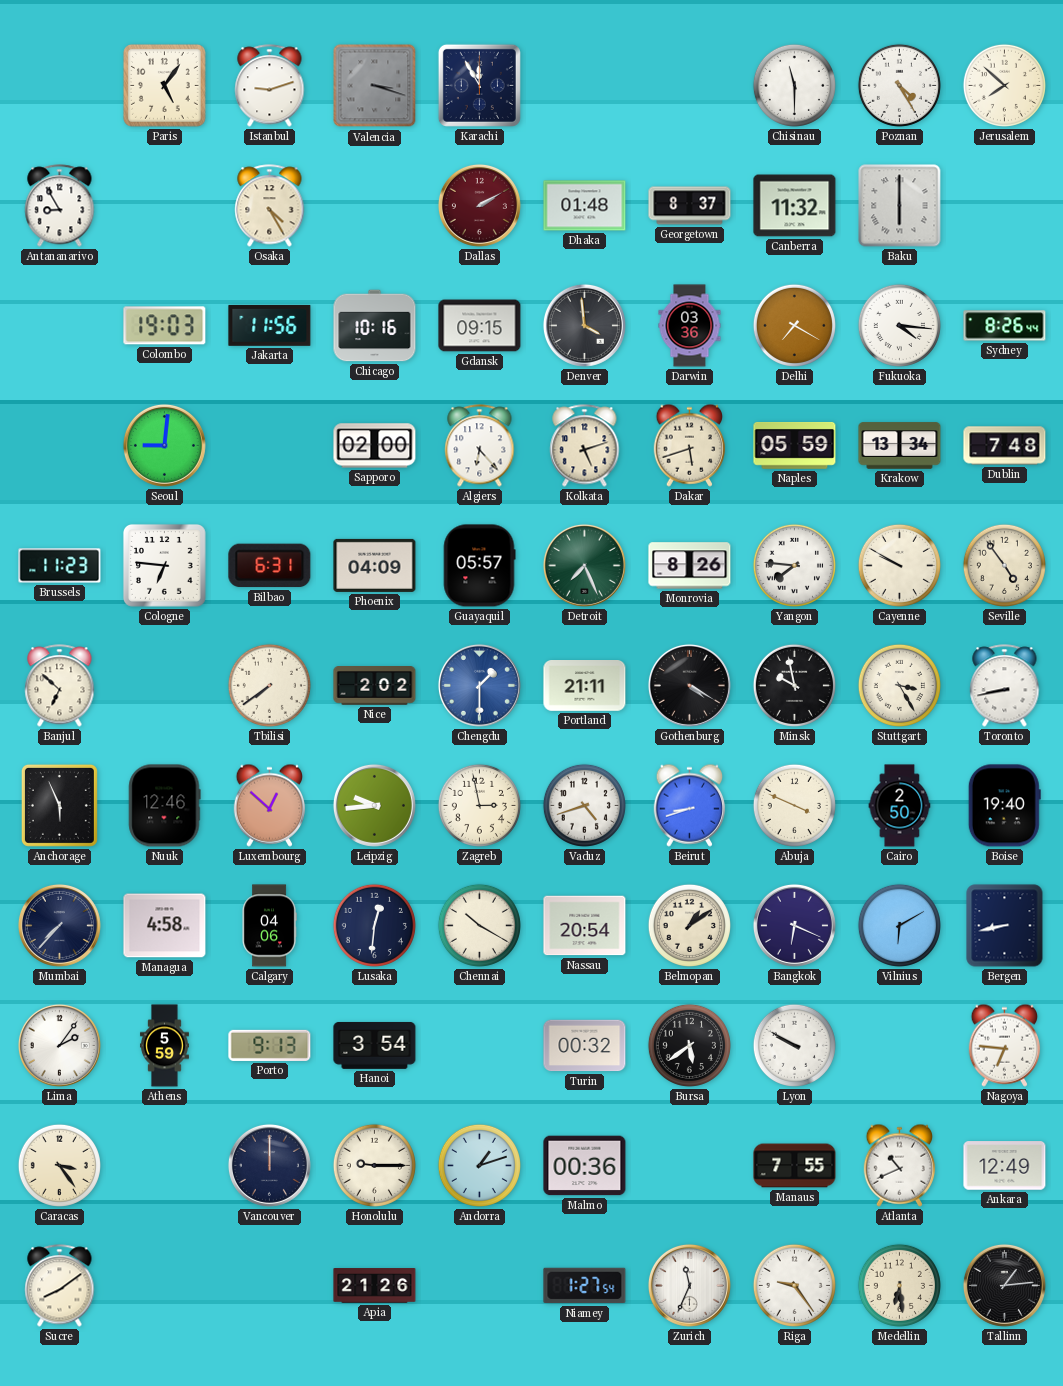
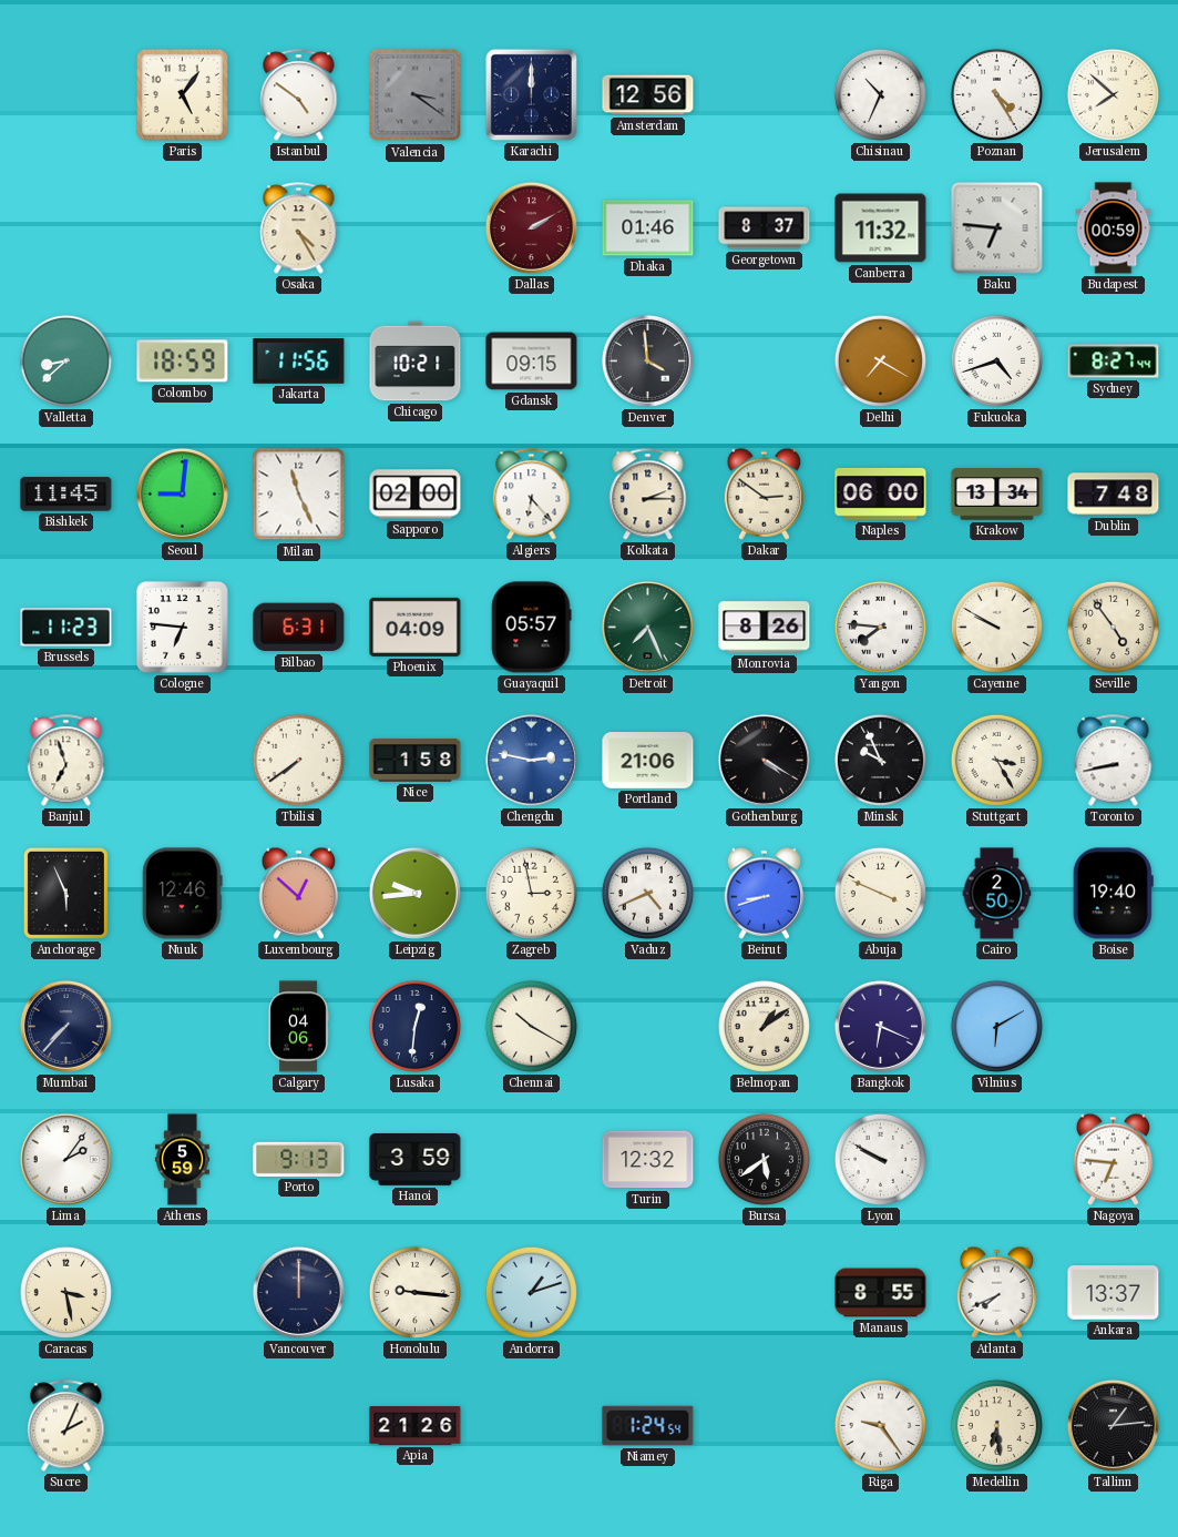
Istanbul: 9:12 -> 4:51 (299, 95)
Valencia: 3:18 -> 3:21 (416, 95)
Karachi: 11:55 -> 12:00 (531, 94)
Amsterdam: none -> 12:56 (648, 95)
Chisinau: 11:30 -> 10:34 (880, 94)
Antananarivo: 8:55 -> none (60, 206)
Dhaka: 01:48 -> 01:46 (648, 228)
Baku: 6:00 -> 6:46 (997, 228)
Budapest: none -> 00:59 (1114, 228)
Valletta: none -> 8:38 (65, 360)
Colombo: 19:03 -> 18:59 (183, 362)
Chicago: 10:16 -> 10:21 (416, 362)
Darwin: 03:36 -> none (690, 326)
Fukuoka: 4:16 -> 4:42 (996, 360)
Sydney: 8:26 -> 8:27 (1114, 362)
Bishkek: none -> 11:45 (66, 495)
Milan: none -> 11:26 (299, 495)
Kolkata: 5:12 -> 2:15 (648, 495)
Dakar: 5:42 -> 2:51 (765, 493)
Naples: 05:59 -> 06:00 (881, 493)
Banjul: 6:52 -> 6:57 (66, 761)
Nice: 2:02 -> 1:58 (416, 761)
Chengdu: 1:30 -> 2:47 (531, 760)
Portland: 21:11 -> 21:06 (648, 761)
Minsk: 9:58 -> 9:56 (880, 760)
Vaduz: 4:42 -> 4:41 (647, 893)
Managua: 4:58 -> none (165, 926)
Nassau: 20:54 -> none (585, 926)
Bergen: 8:43 -> none (1005, 926)
Hanoi: 3:54 -> 3:59 (416, 1160)
Turin: 00:32 -> 12:32 (648, 1160)
Caracas: 3:24 -> 3:28 (65, 1292)
Honolulu: 9:15 -> 9:16 (414, 1292)
Malmo: 00:36 -> none (585, 1166)
Manaus: 7:55 -> 8:55 (881, 1293)
Atlanta: 10:41 -> 7:41 (997, 1292)
Ankara: 12:49 -> 13:37 (1114, 1293)
Sucre: 8:09 -> 2:04 (66, 1426)
Niamey: 1:27 -> 1:24 (648, 1426)
Zurich: 11:34 -> none (689, 1285)
